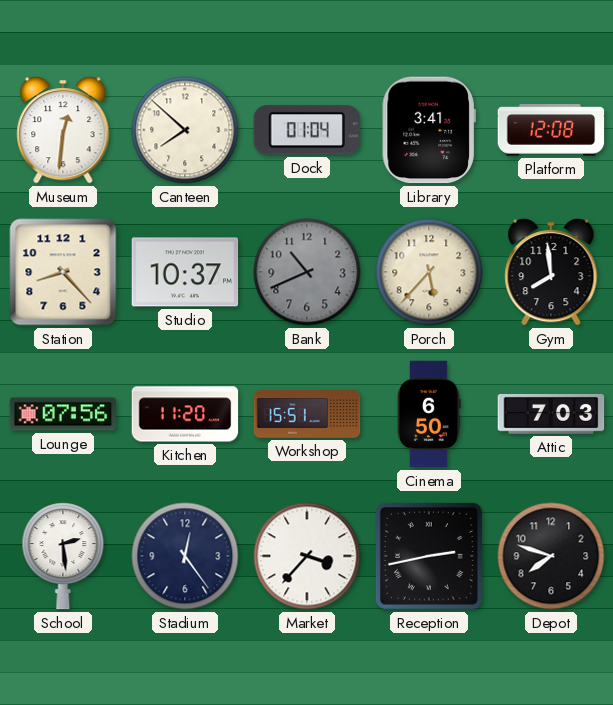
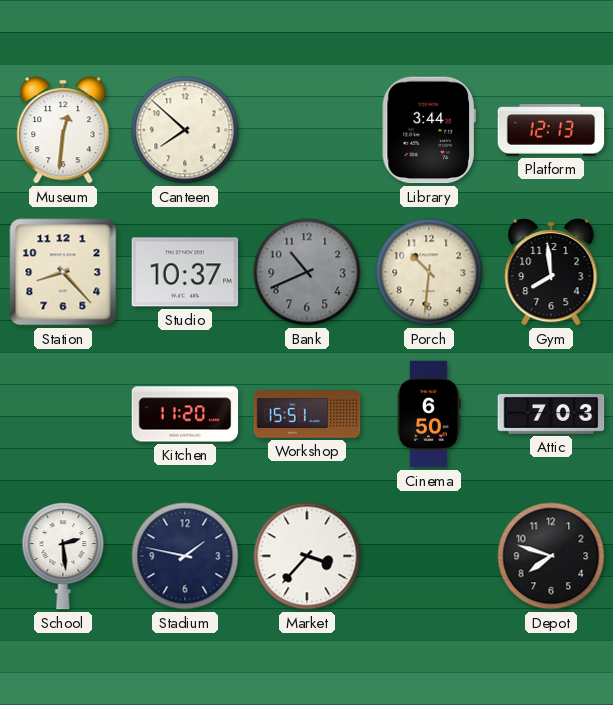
Dock: 01:04 -> none (306, 130)
Library: 3:41 -> 3:44 (429, 130)
Platform: 12:08 -> 12:13 (551, 130)
Porch: 5:37 -> 10:31 (429, 272)
Lounge: 07:56 -> none (63, 414)
Stadium: 12:24 -> 1:47 (185, 556)
Reception: 2:43 -> none (429, 556)
